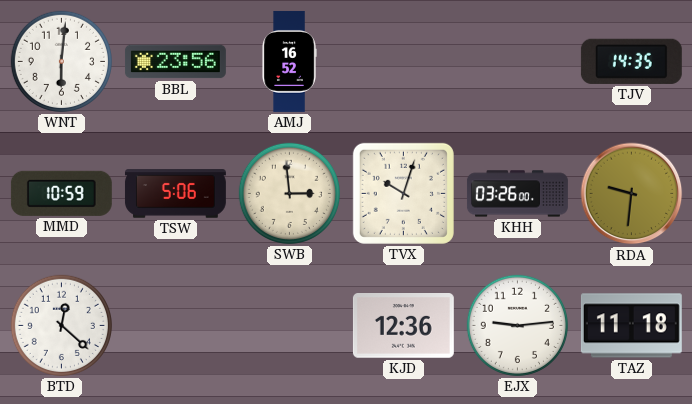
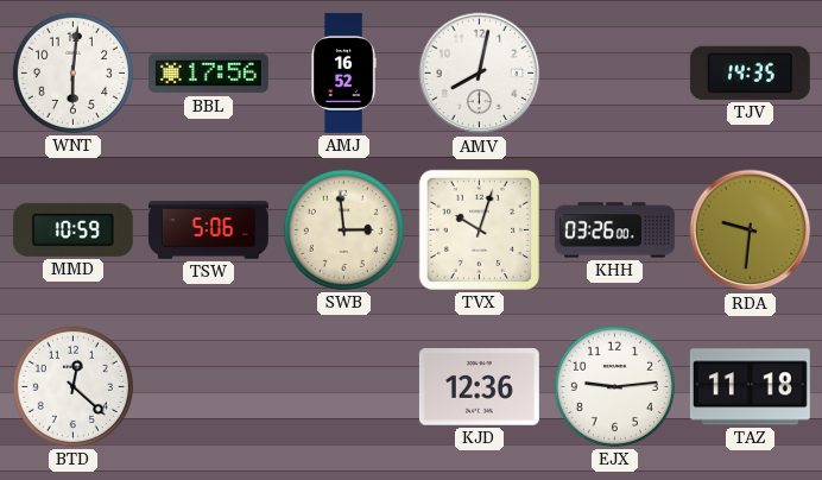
BBL: 23:56 -> 17:56 (208, 74)
AMV: none -> 8:02 (480, 74)
